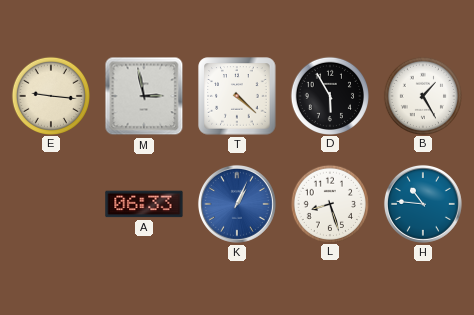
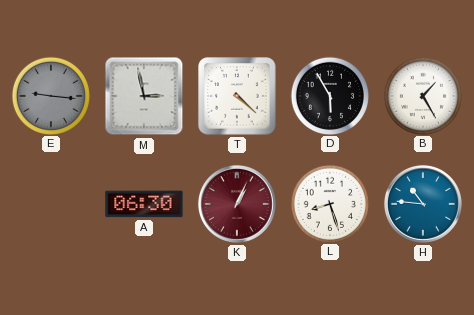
E dial: cream -> grey (50, 95)
A: 06:33 -> 06:30 (144, 204)
K dial: blue -> burgundy (237, 204)
